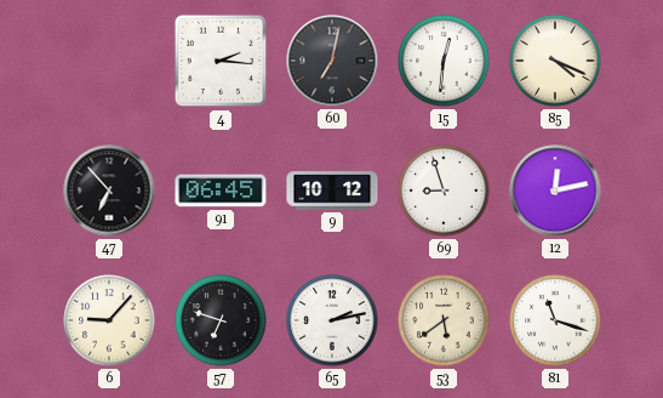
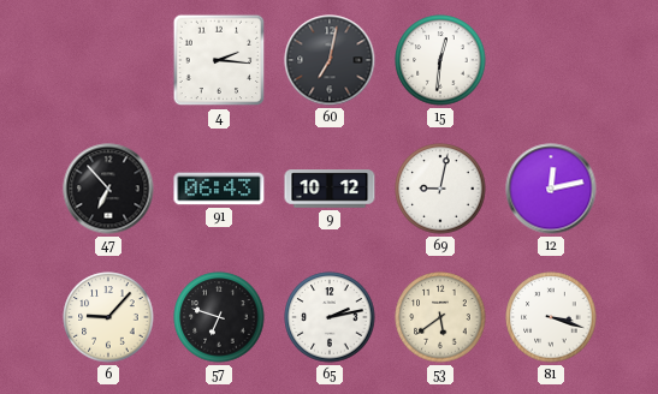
85: 4:19 -> none (555, 61)
91: 06:45 -> 06:43 (219, 189)
69: 8:57 -> 9:02 (440, 189)
81: 11:18 -> 3:18 (551, 317)
